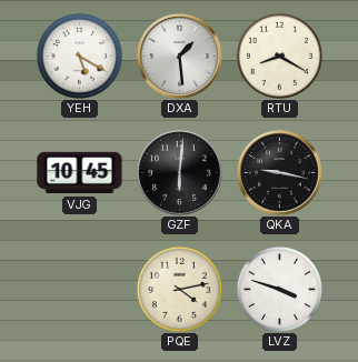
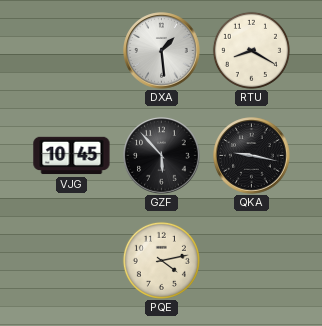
YEH: 5:20 -> none (79, 56)
GZF: 6:01 -> 5:53 (162, 156)
LVZ: 3:48 -> none (279, 289)
